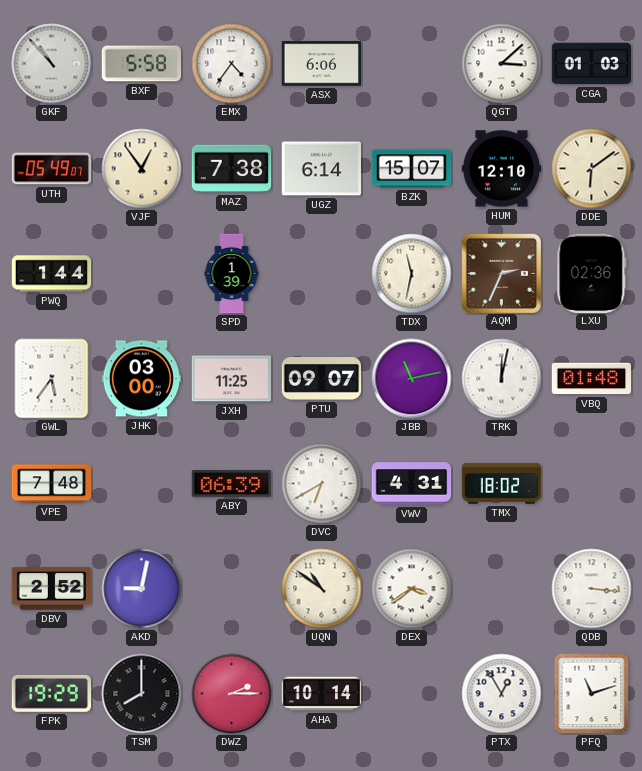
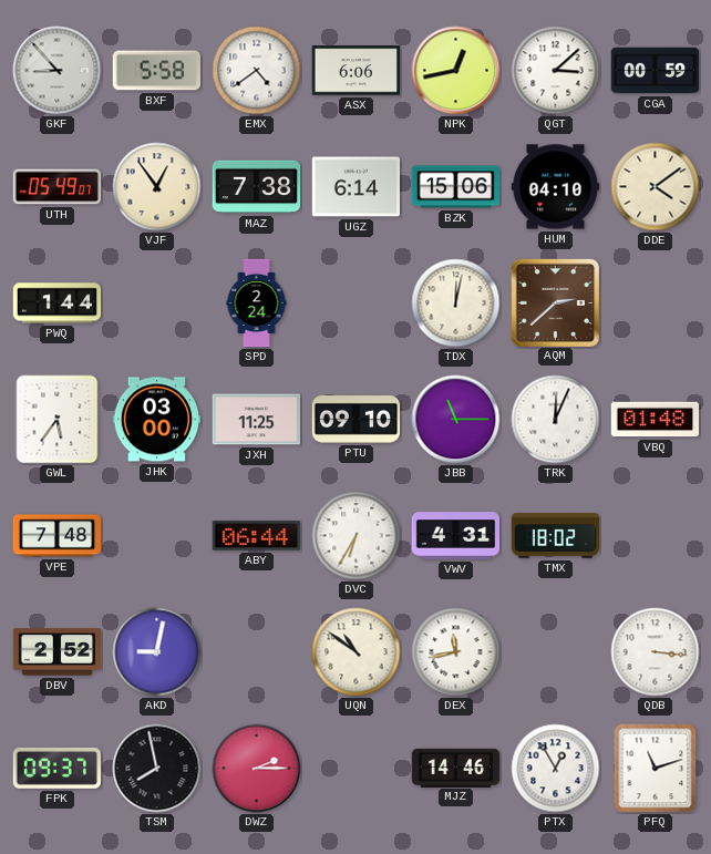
GKF: 10:53 -> 8:53 (58, 71)
EMX: 4:36 -> 4:39 (257, 71)
NPK: none -> 12:43 (456, 71)
CGA: 01:03 -> 00:59 (656, 71)
BZK: 15:07 -> 15:06 (456, 187)
HUM: 12:10 -> 04:10 (556, 187)
DDE: 6:09 -> 4:09 (656, 187)
SPD: 1:39 -> 2:24 (257, 303)
TDX: 11:32 -> 12:02 (456, 303)
AQM: 2:34 -> 2:38 (555, 302)
LXU: 02:36 -> none (592, 273)
PTU: 09:07 -> 09:10 (357, 420)
JBB: 11:13 -> 11:15 (456, 420)
TRK: 12:02 -> 12:04 (556, 420)
ABY: 06:39 -> 06:44 (257, 536)
DVC: 6:40 -> 6:35 (357, 536)
DEX: 3:39 -> 11:43 (456, 652)
FPK: 19:29 -> 09:37 (56, 768)
TSM: 8:00 -> 7:58 (157, 769)
AHA: 10:14 -> none (322, 694)
MJZ: none -> 14:46 (456, 768)
